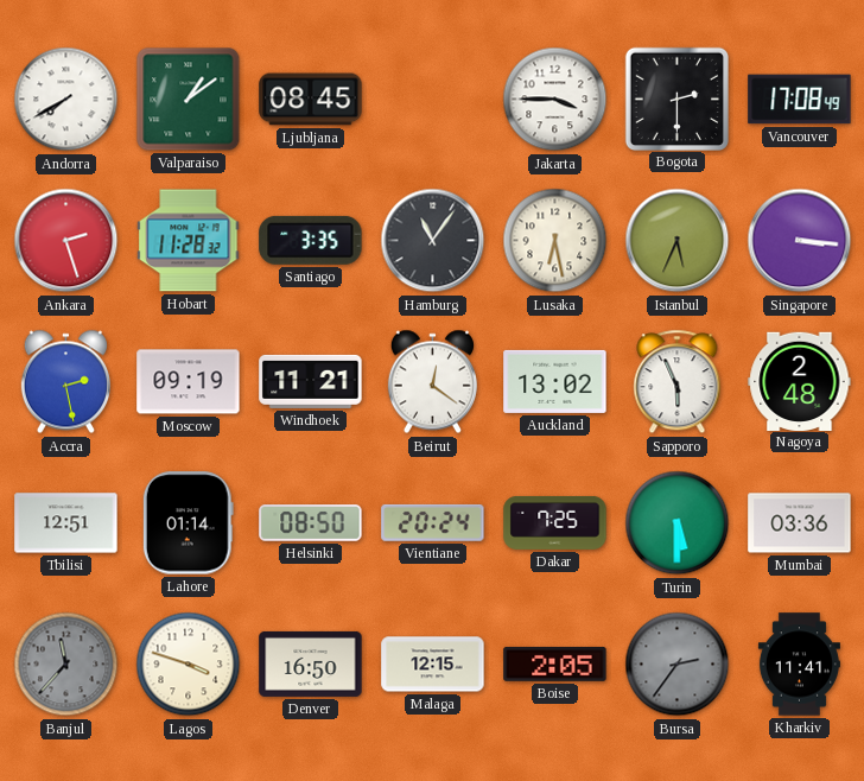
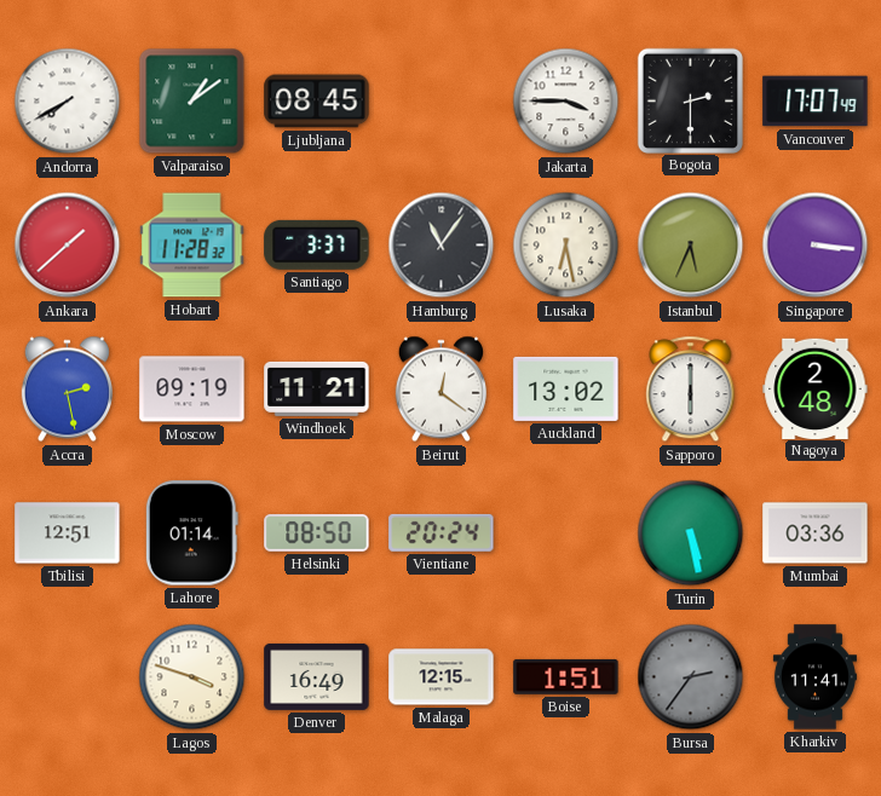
Vancouver: 17:08 -> 17:07 (816, 102)
Ankara: 2:27 -> 1:38 (68, 246)
Santiago: 3:35 -> 3:37 (317, 244)
Sapporo: 5:56 -> 6:00 (691, 390)
Dakar: 7:25 -> none (555, 522)
Turin: 5:30 -> 5:28 (691, 533)
Banjul: 11:37 -> none (66, 665)
Denver: 16:50 -> 16:49 (317, 676)
Boise: 2:05 -> 1:51 (566, 677)
